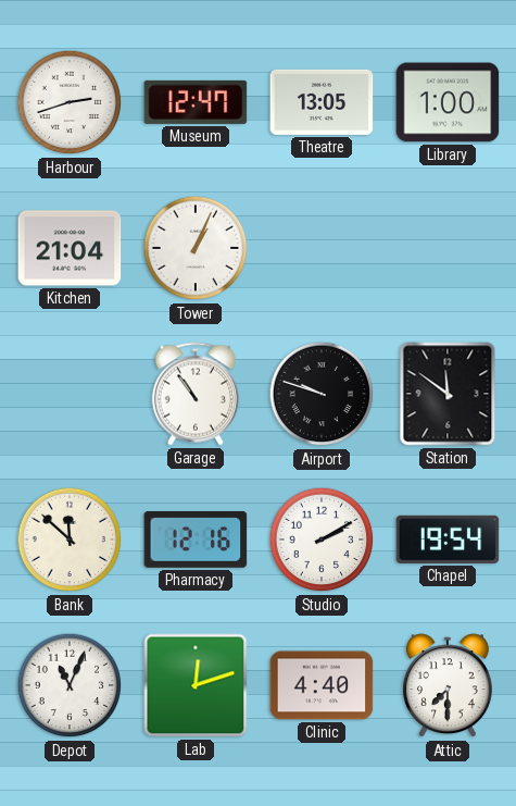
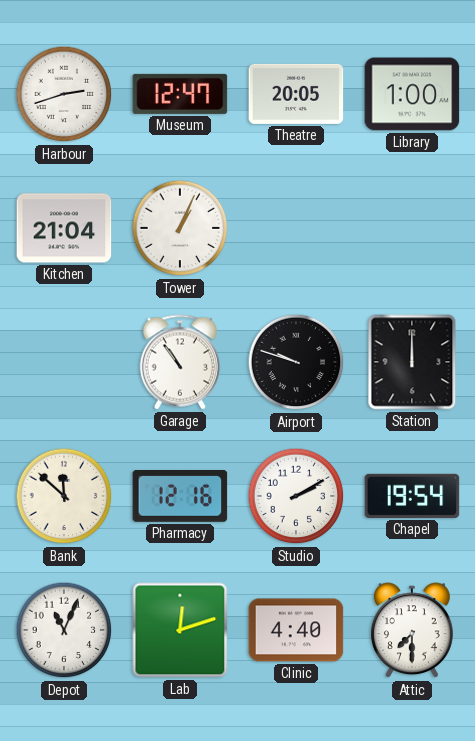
Theatre: 13:05 -> 20:05 (296, 94)
Station: 11:51 -> 12:00 (412, 362)
